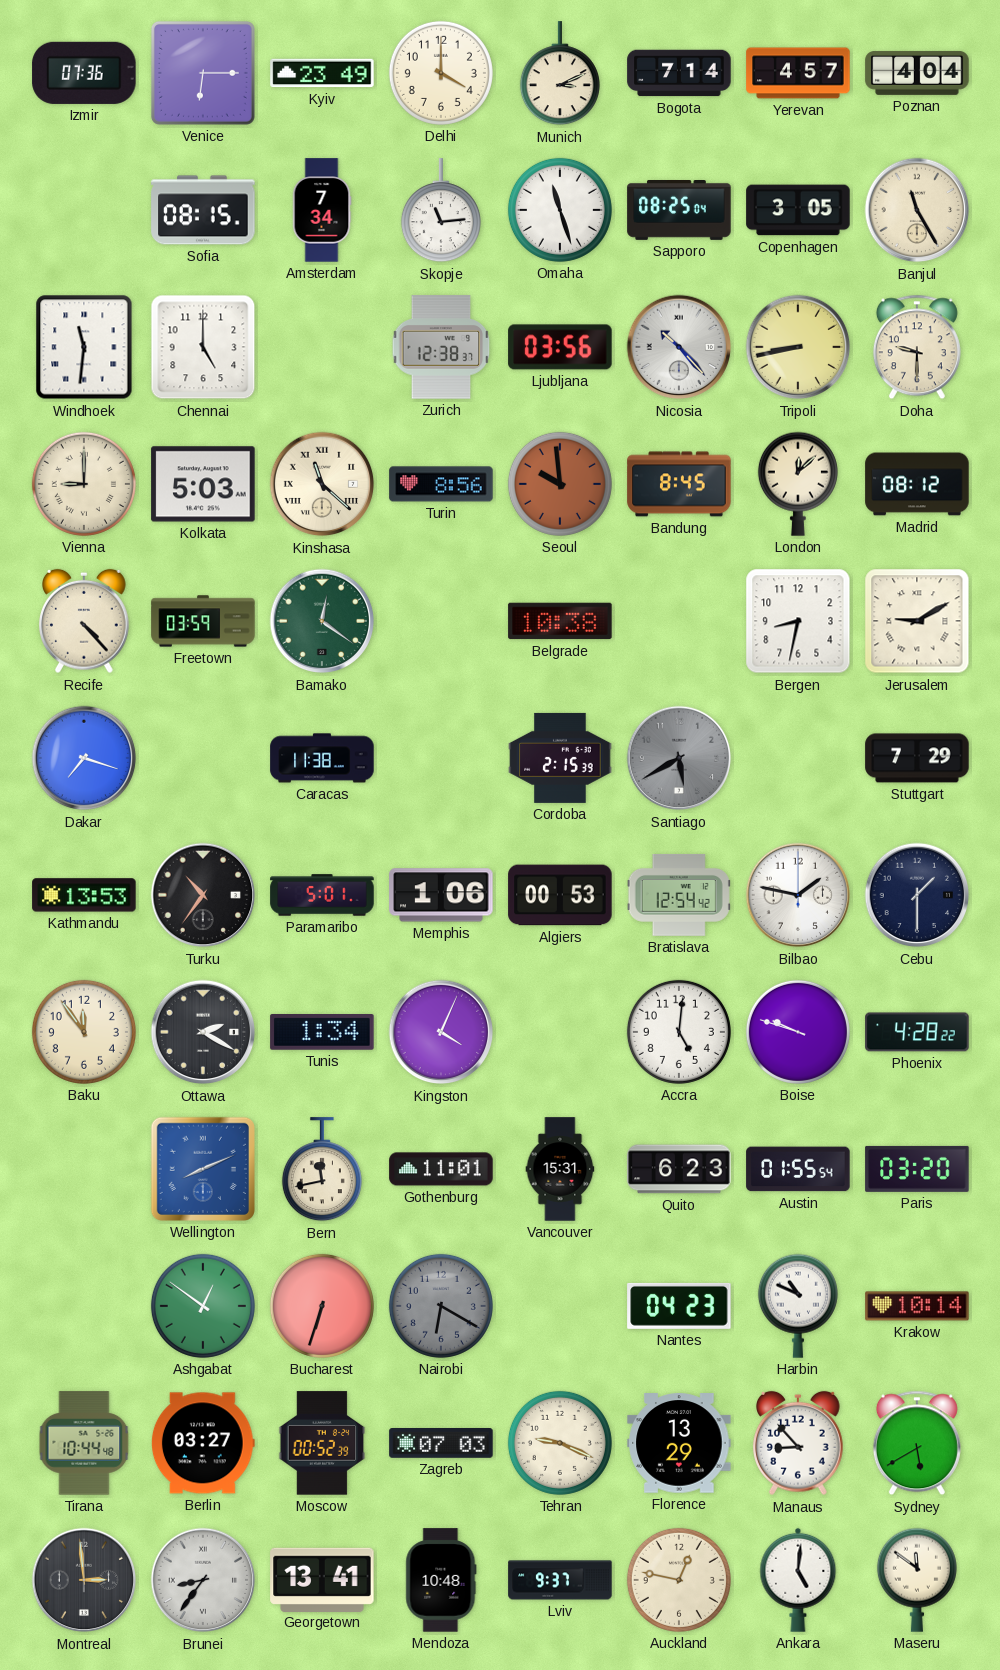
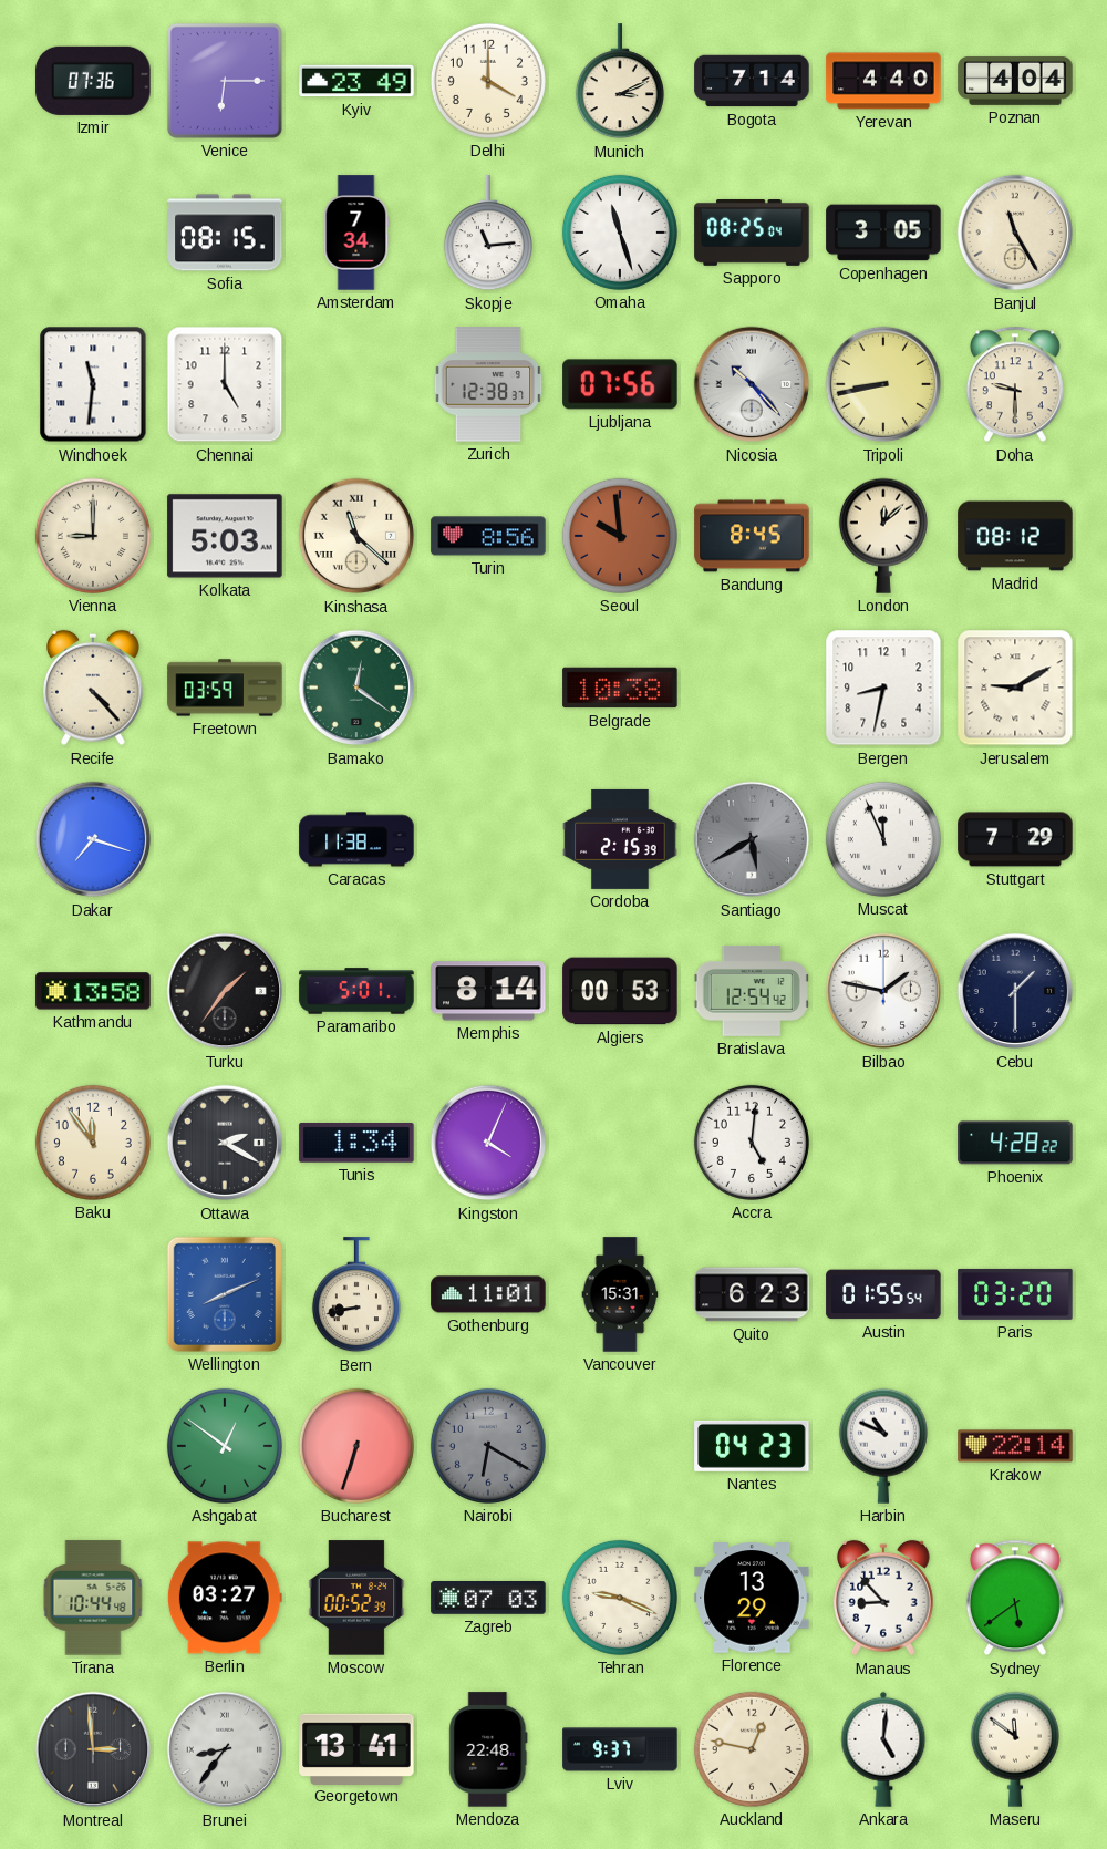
Yerevan: 4:57 -> 4:40 (883, 81)
Ljubljana: 03:56 -> 07:56 (620, 384)
Muscat: none -> 11:56 (883, 839)
Kathmandu: 13:53 -> 13:58 (93, 991)
Turku: 10:36 -> 1:36 (225, 991)
Memphis: 1:06 -> 8:14 (488, 991)
Boise: 9:48 -> none (798, 1032)
Bern: 11:43 -> 8:43 (356, 1295)
Krakow: 10:14 -> 22:14 (1015, 1446)
Sydney: 5:40 -> 5:39 (1015, 1598)
Mendoza: 10:48 -> 22:48 (488, 1749)
